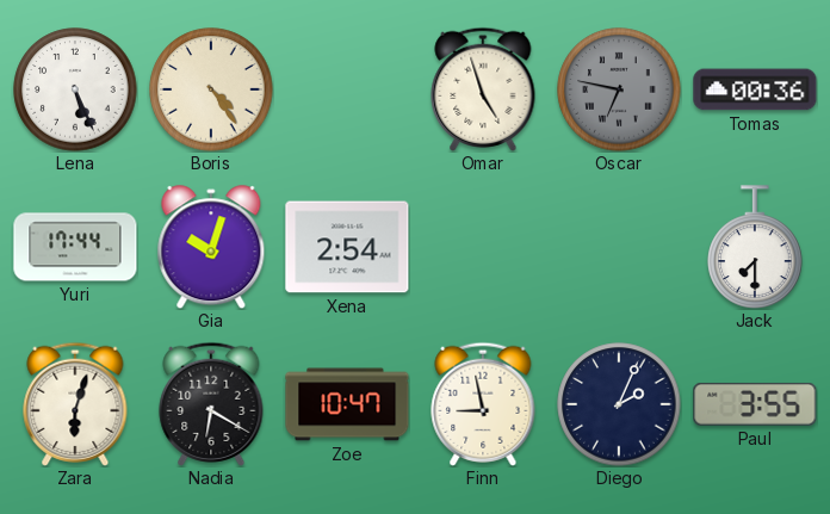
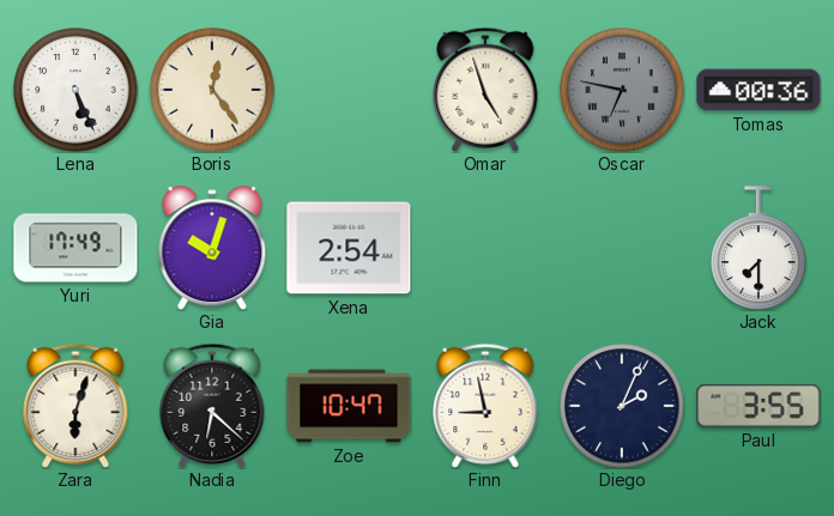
Boris: 4:24 -> 12:24 (212, 90)
Yuri: 17:44 -> 17:49 (75, 248)
Nadia: 6:20 -> 6:22 (212, 406)
